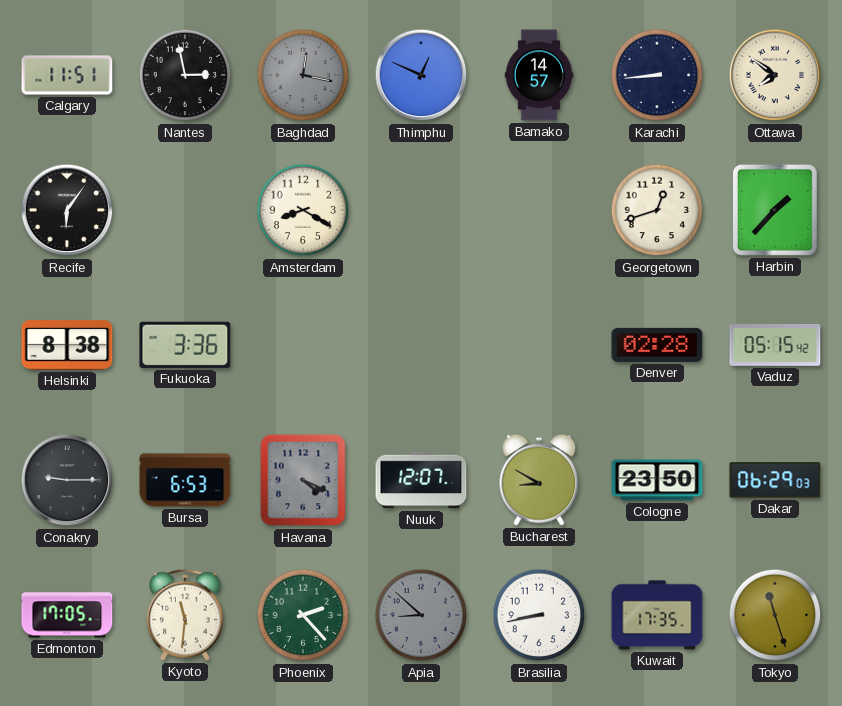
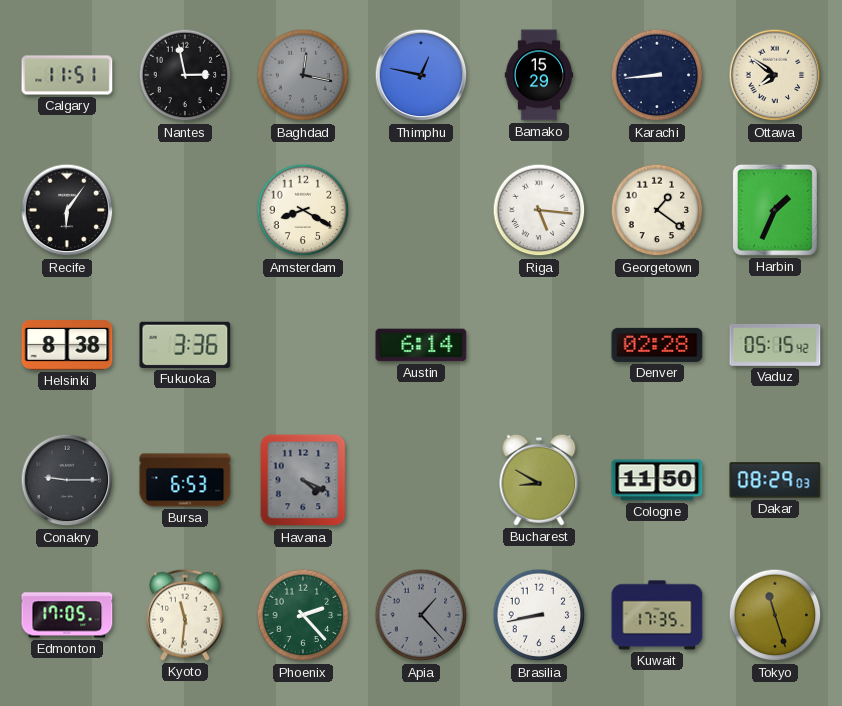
Thimphu: 12:49 -> 12:47 (421, 75)
Bamako: 14:57 -> 15:29 (539, 75)
Riga: none -> 5:16 (539, 210)
Georgetown: 12:42 -> 1:21 (657, 210)
Harbin: 1:37 -> 1:34 (775, 210)
Austin: none -> 6:14 (421, 345)
Nuuk: 12:07 -> none (421, 480)
Cologne: 23:50 -> 11:50 (657, 480)
Dakar: 06:29 -> 08:29 (775, 480)
Apia: 8:52 -> 1:23 (421, 615)
